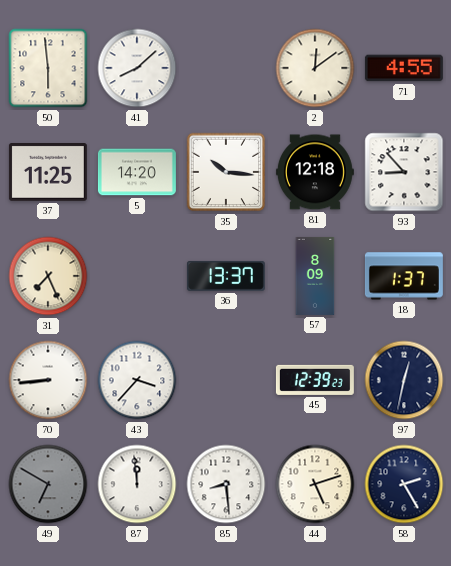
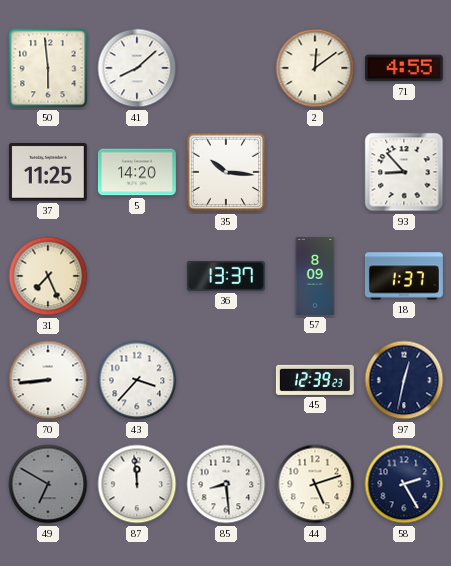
81: 12:18 -> none (315, 172)
